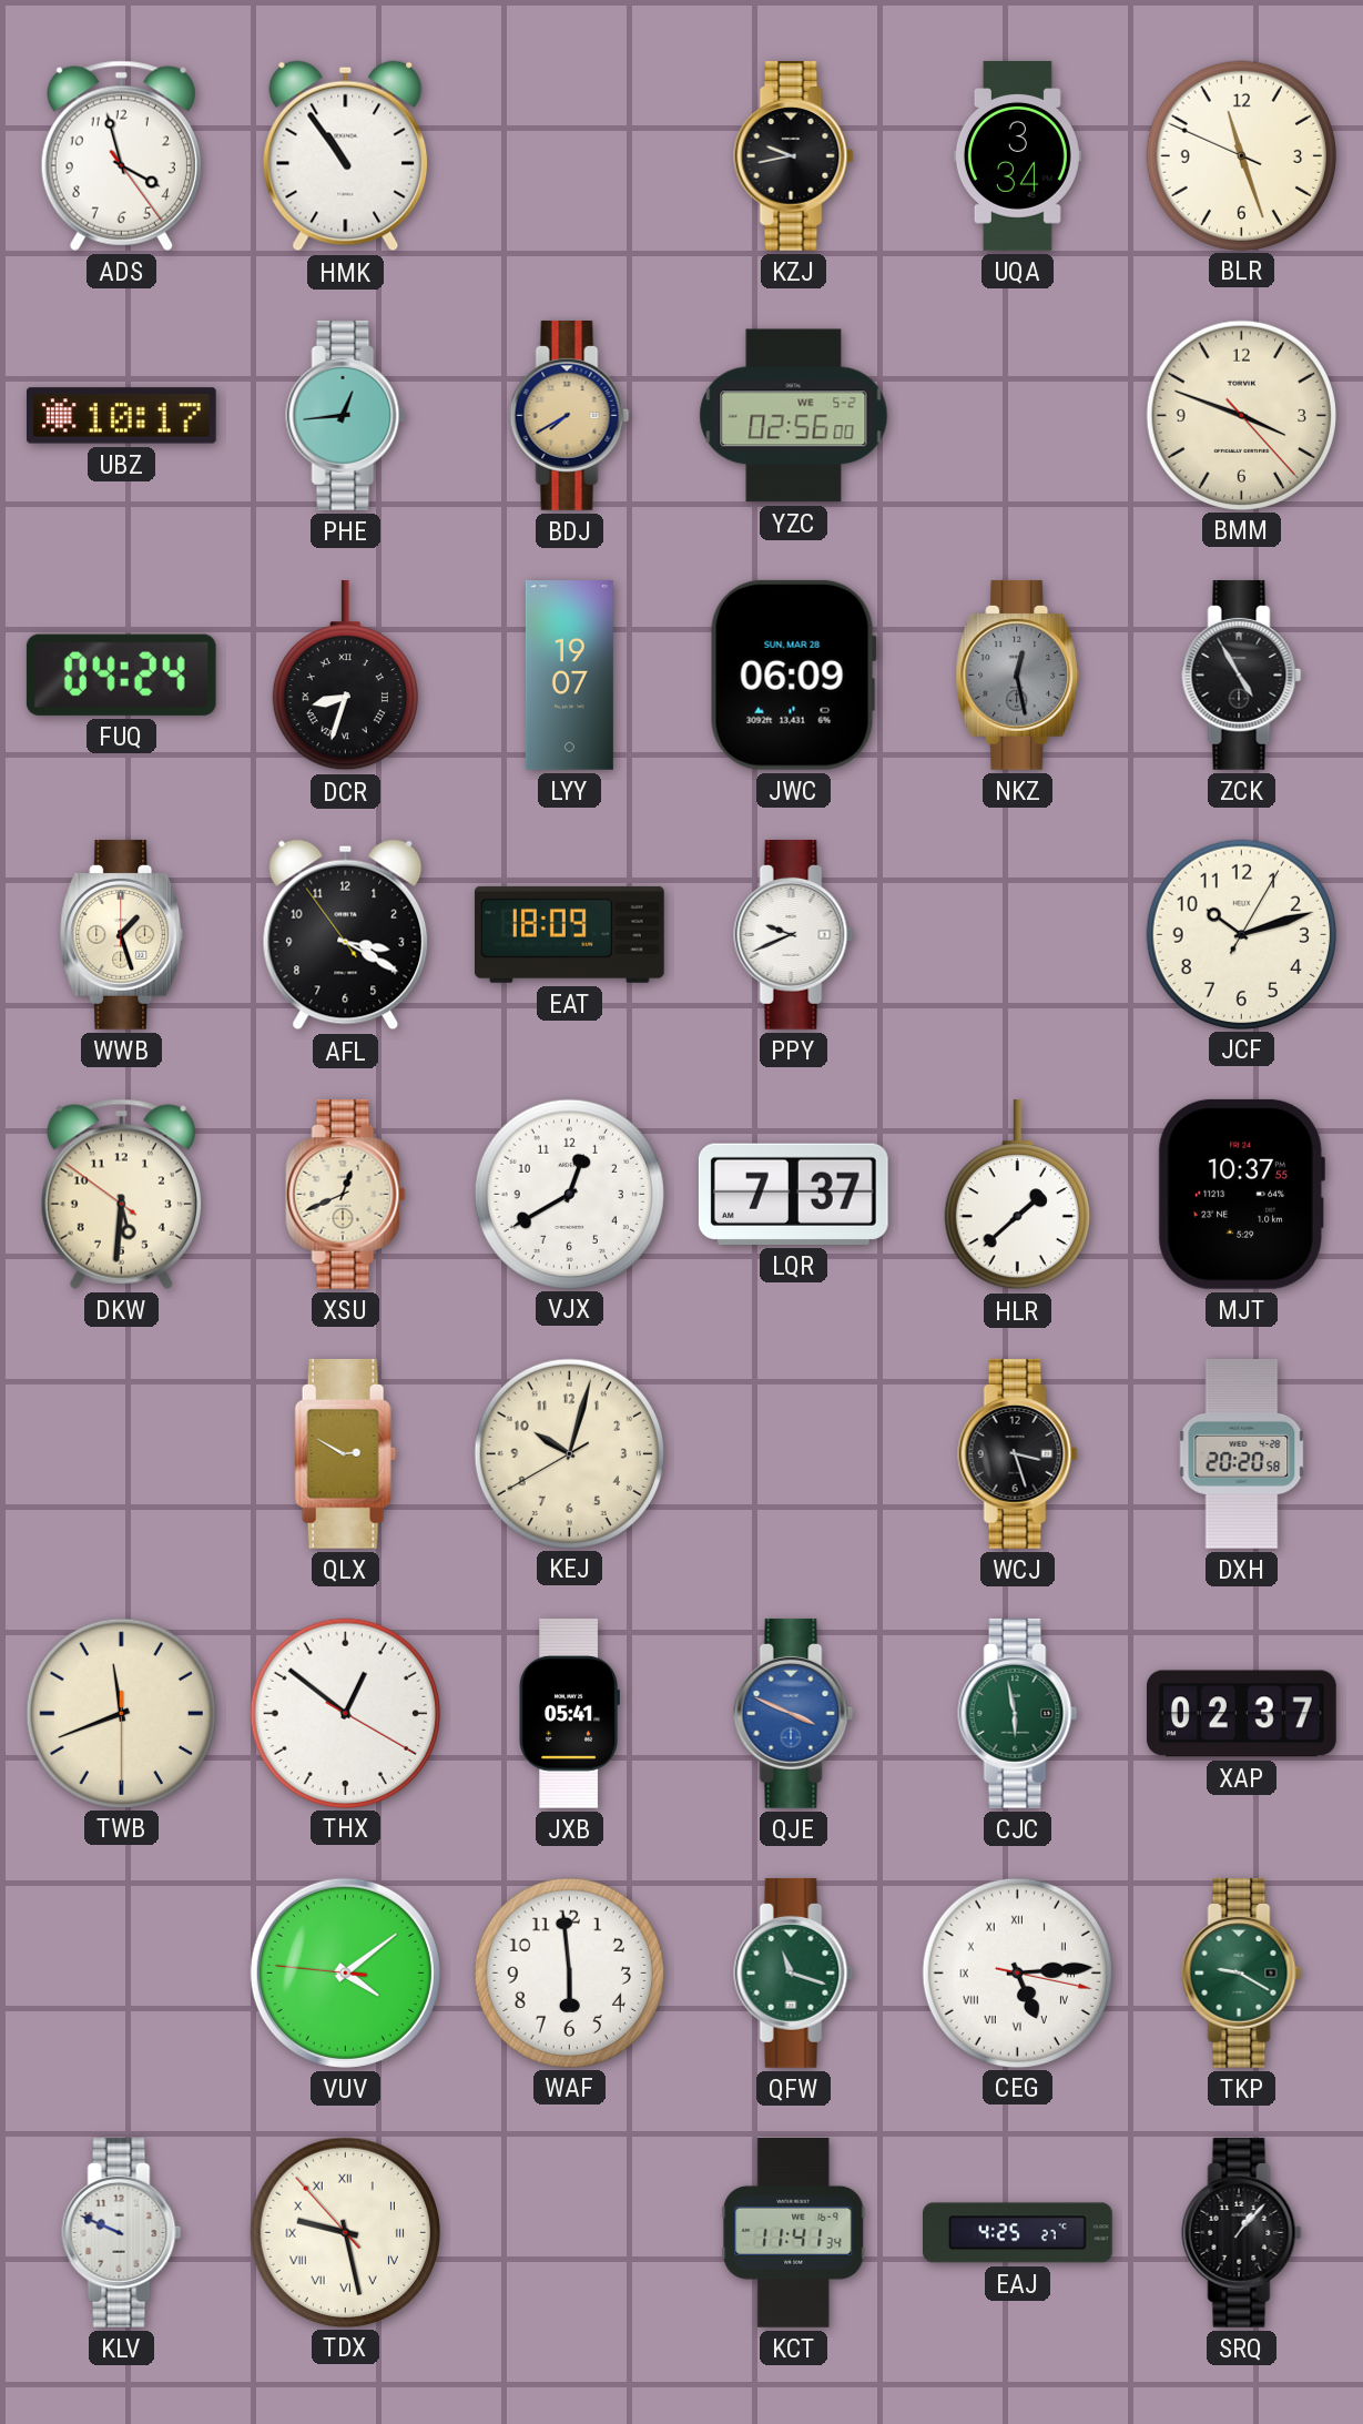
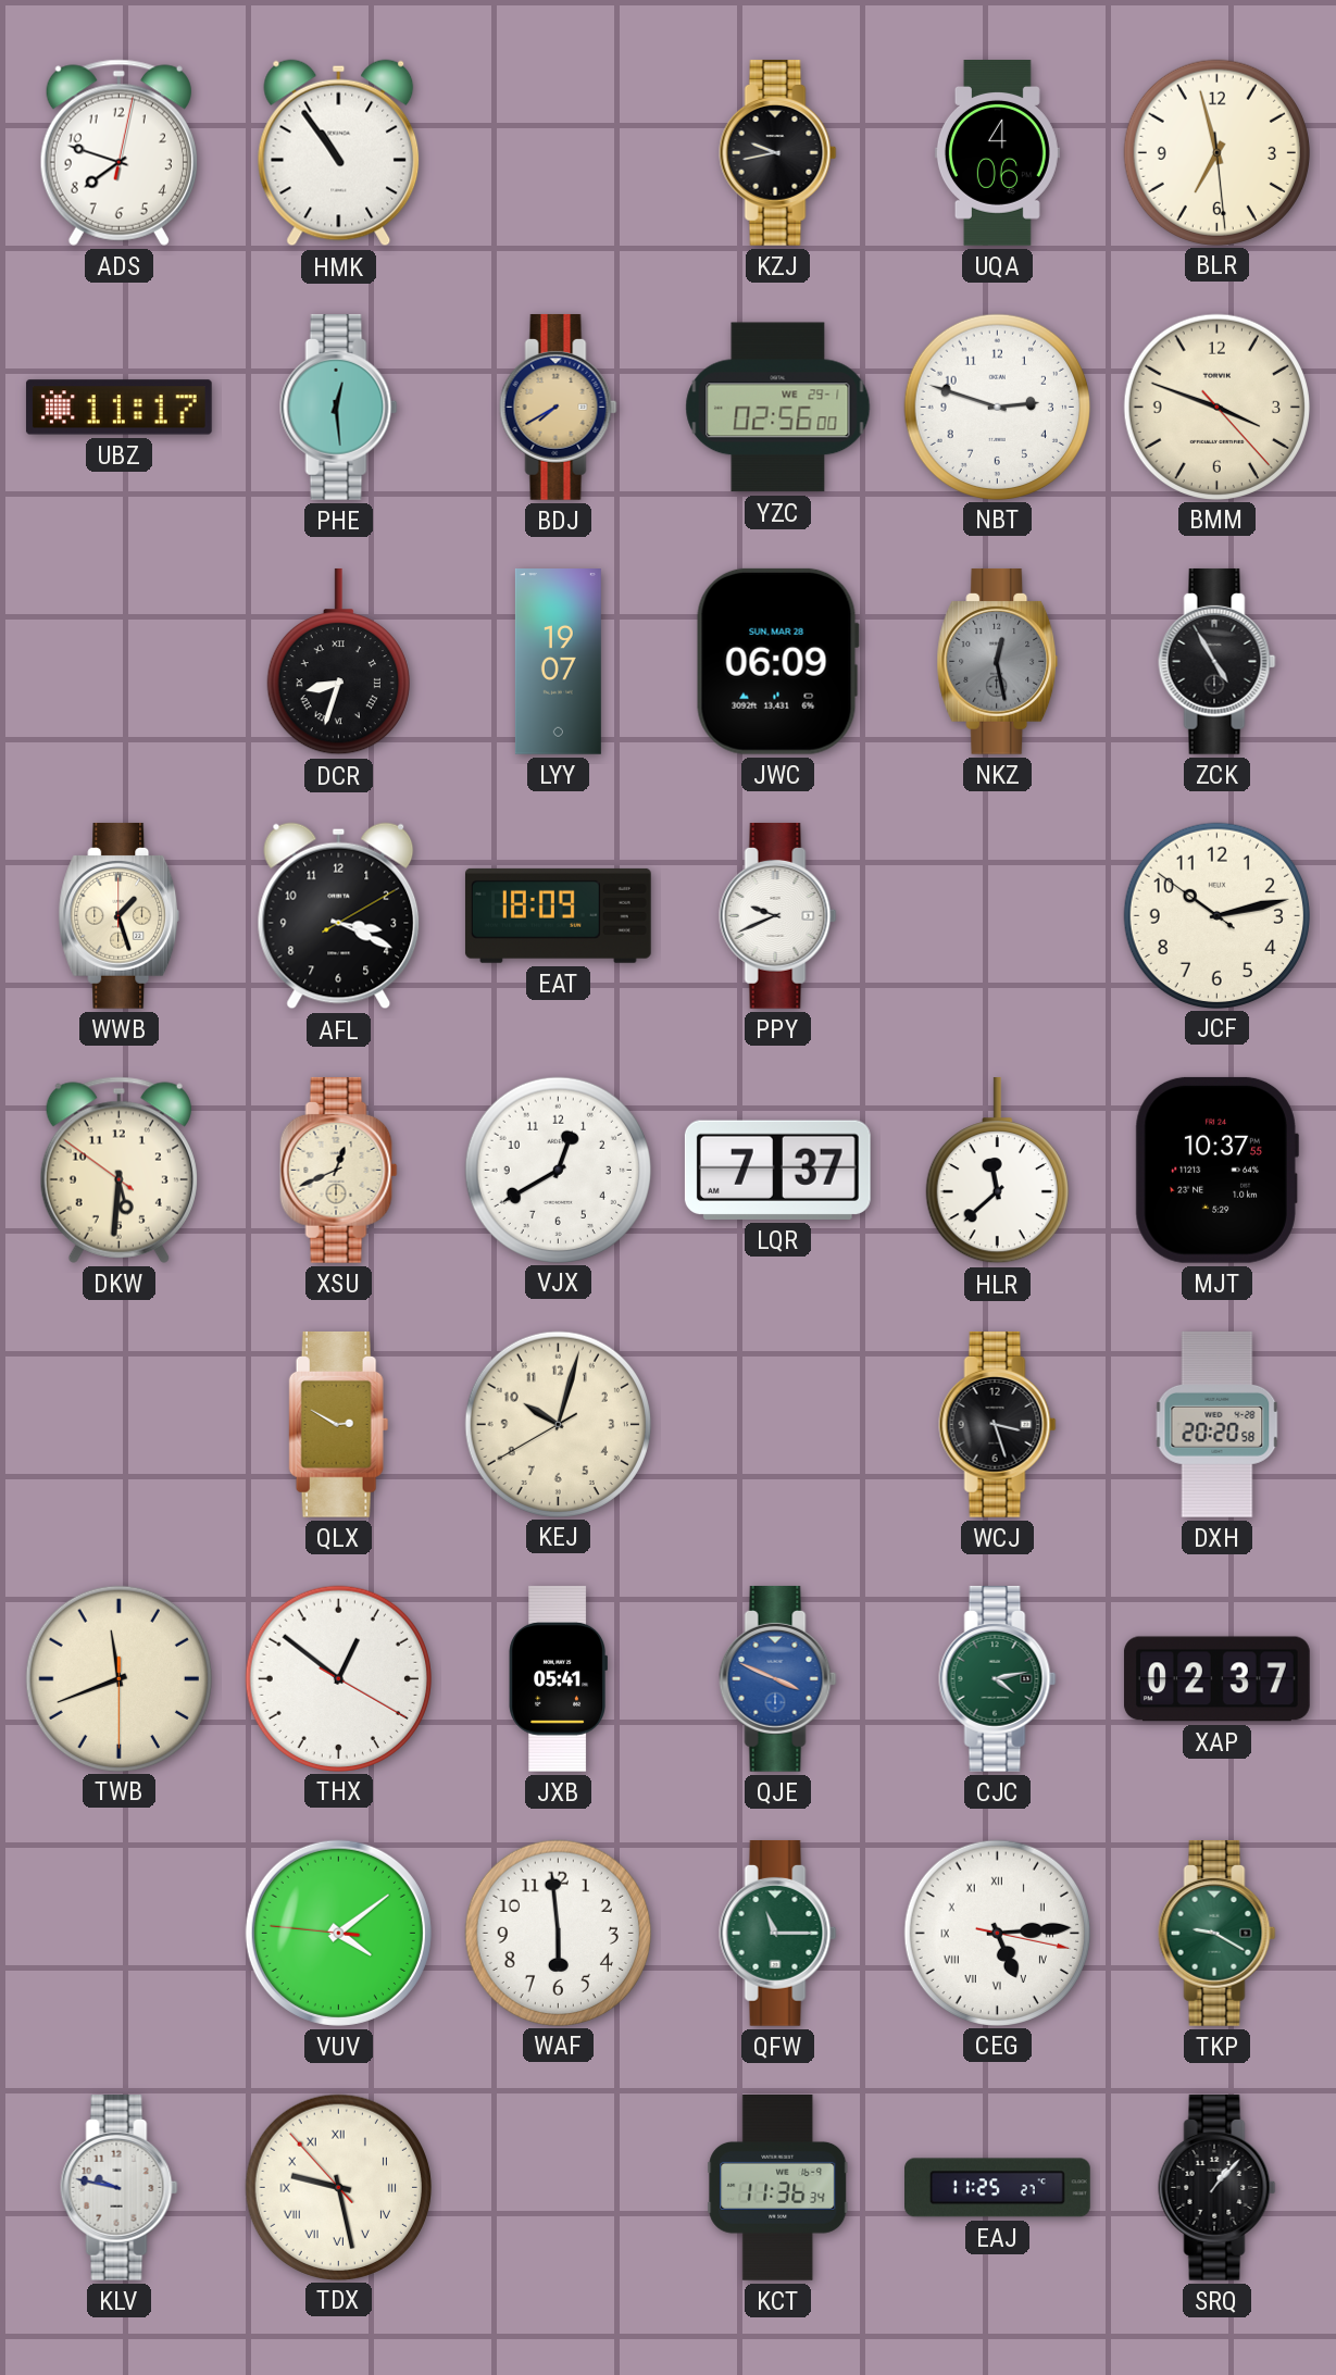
ADS: 3:57 -> 7:48 (118, 152)
UQA: 3:34 -> 4:06 (997, 153)
BLR: 11:26 -> 6:57 (1216, 152)
UBZ: 10:17 -> 11:17 (118, 408)
PHE: 12:44 -> 12:29 (339, 407)
YZC date: WE 5-2 -> WE 29-1 (778, 408)
NBT: none -> 2:48 (997, 407)
FUQ: 04:24 -> none (121, 675)
AFL: 3:19:54 -> 3:19:10 (339, 916)
JCF: 10:12:05 -> 10:12:51 (1216, 915)
HLR: 1:38 -> 11:38 (997, 1171)
CJC: 5:58 -> 4:13 (998, 1678)
QFW: 11:18 -> 11:15 (778, 1933)
KLV: 9:49 -> 9:47 (120, 2187)
KCT: 11:41 -> 11:36 (778, 2188)
EAJ: 4:25 -> 11:25 (998, 2188)
